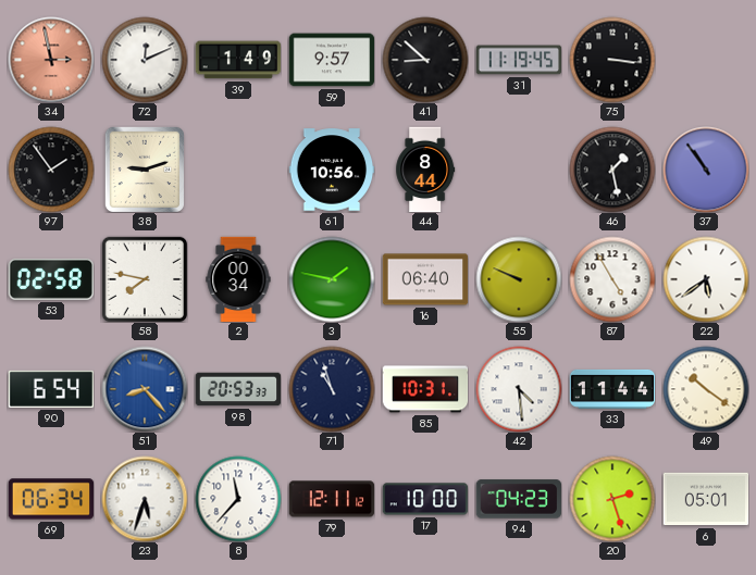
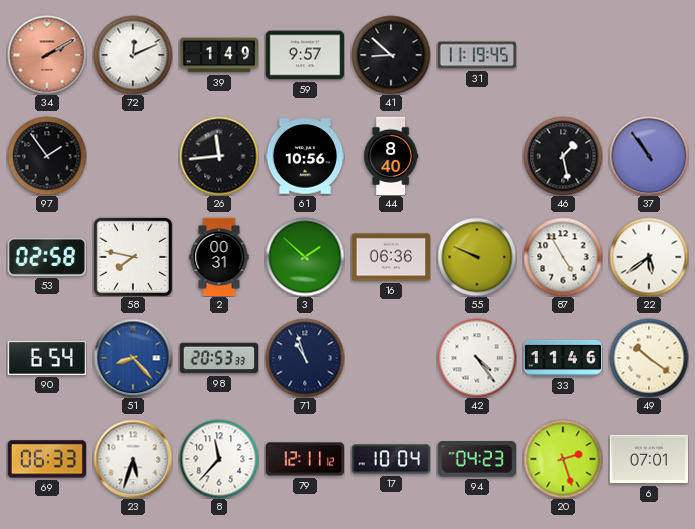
34: 2:58 -> 2:10 (47, 55)
75: 3:16 -> none (612, 60)
38: 9:12 -> none (145, 170)
26: none -> 11:44 (219, 156)
44: 8:44 -> 8:40 (391, 156)
2: 00:34 -> 00:31 (219, 257)
3: 1:47 -> 1:52 (305, 257)
16: 06:40 -> 06:36 (391, 257)
85: 10:31 -> none (425, 389)
42: 4:29 -> 4:24 (477, 358)
33: 11:44 -> 11:46 (563, 358)
69: 06:34 -> 06:33 (47, 459)
17: 10:00 -> 10:04 (391, 459)
6: 05:01 -> 07:01 (649, 459)
